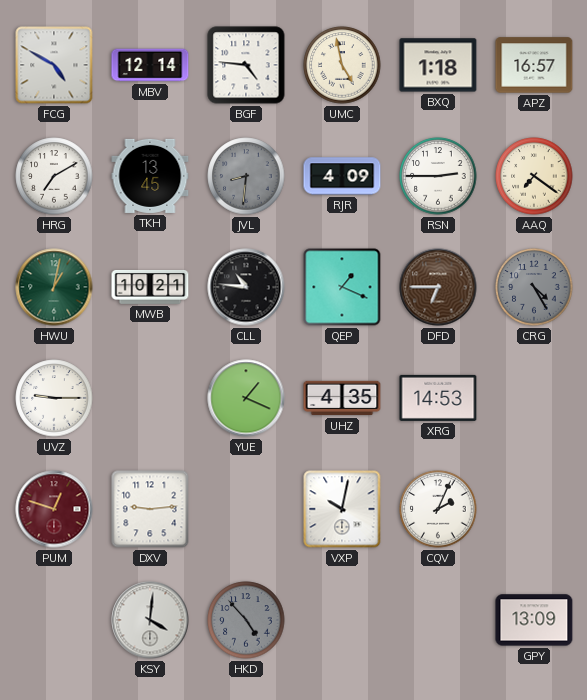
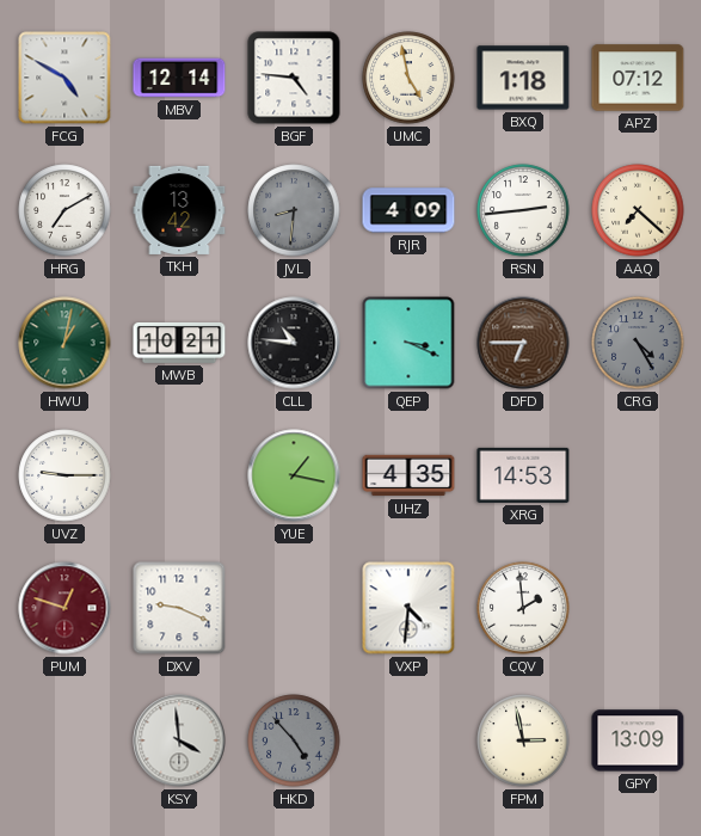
APZ: 16:57 -> 07:12 (638, 78)
TKH: 13:45 -> 13:42 (179, 210)
RSN: 2:45 -> 2:44 (523, 210)
AAQ: 7:21 -> 7:22 (638, 210)
QEP: 1:19 -> 3:19 (408, 343)
YUE: 1:19 -> 1:17 (294, 475)
DXV: 9:14 -> 9:19 (179, 608)
VXP: 10:02 -> 4:31 (408, 608)
CQV: 2:04 -> 1:59 (523, 608)
KSY: 4:01 -> 3:59 (179, 740)
FPM: none -> 2:58 (523, 740)
